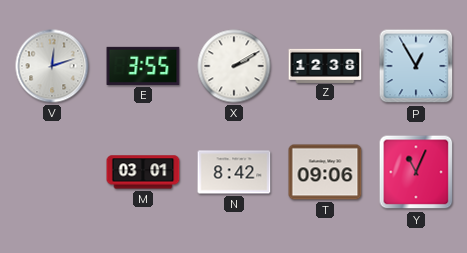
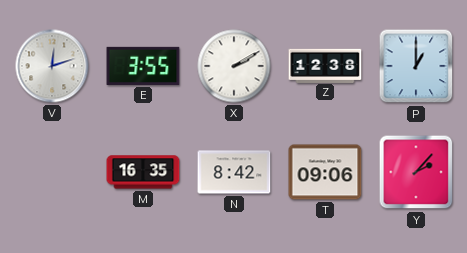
P: 12:55 -> 1:00 (416, 66)
M: 03:01 -> 16:35 (143, 172)
Y: 11:04 -> 2:07 (416, 172)
